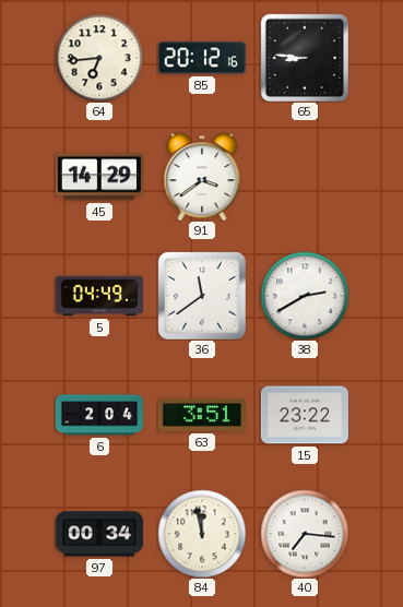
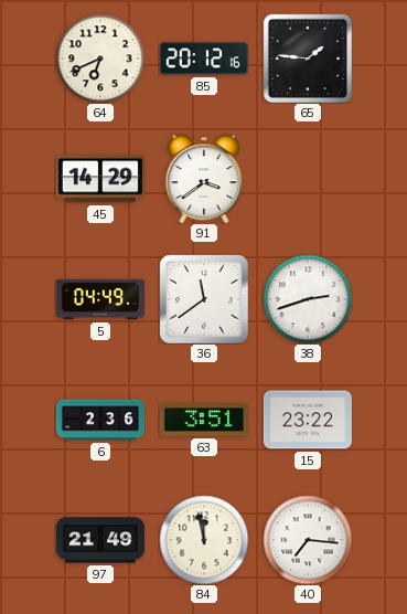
64: 6:44 -> 6:41 (100, 59)
65: 8:46 -> 1:46 (308, 59)
38: 2:40 -> 2:42 (308, 299)
6: 2:04 -> 2:36 (100, 420)
97: 00:34 -> 21:49 (100, 540)
